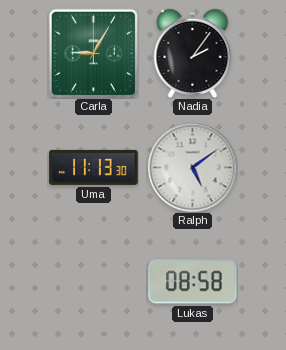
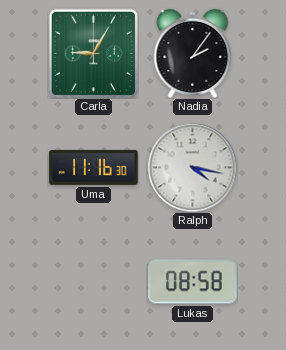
Uma: 11:13 -> 11:16 (94, 167)
Ralph: 5:09 -> 4:17 (192, 167)
